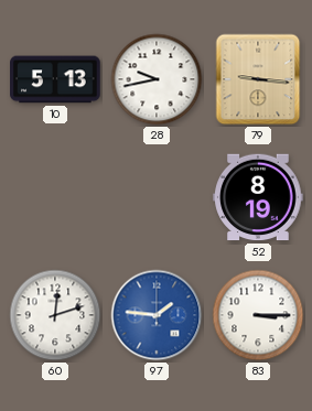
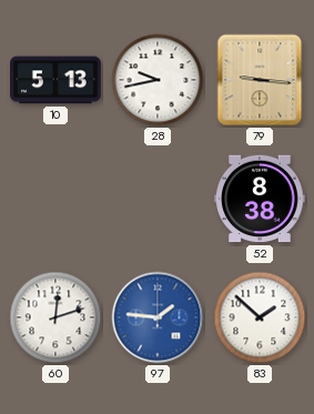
52: 8:19 -> 8:38 (260, 199)
83: 3:15 -> 1:52 (260, 317)
